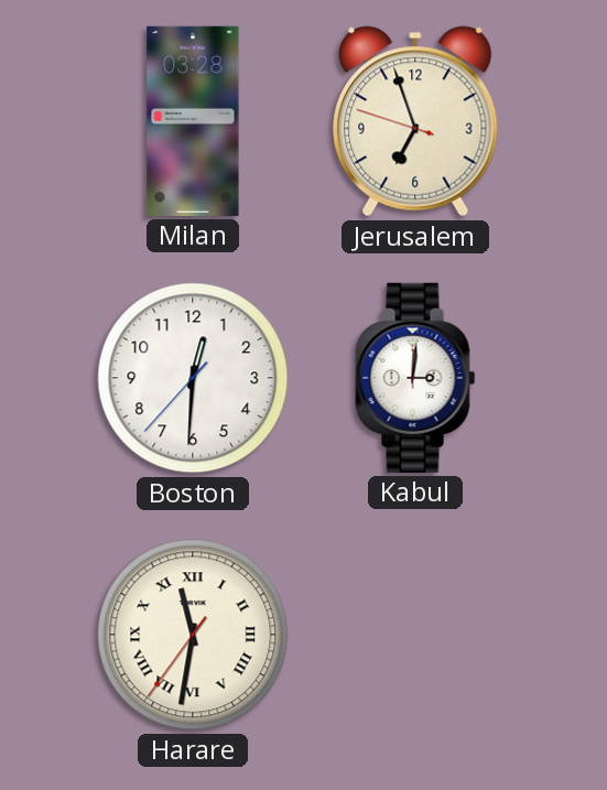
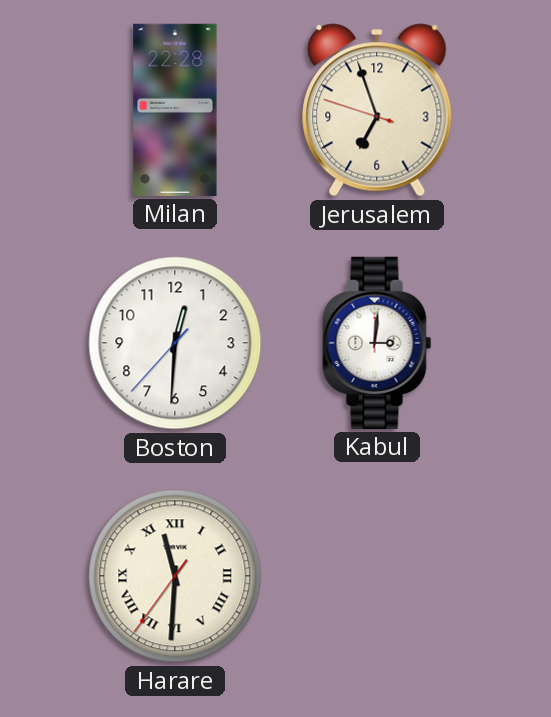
Milan: 03:28 -> 22:28 (175, 110)
Harare: 11:31 -> 11:30 (175, 576)
